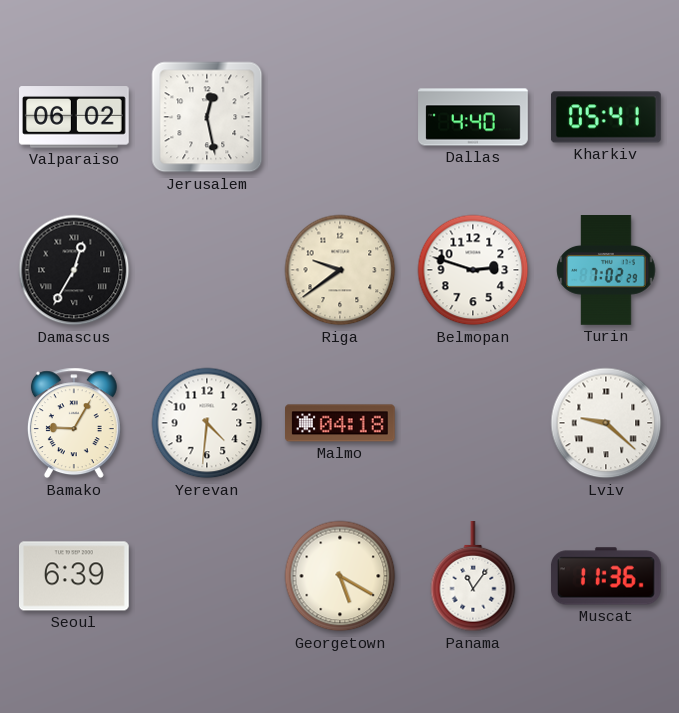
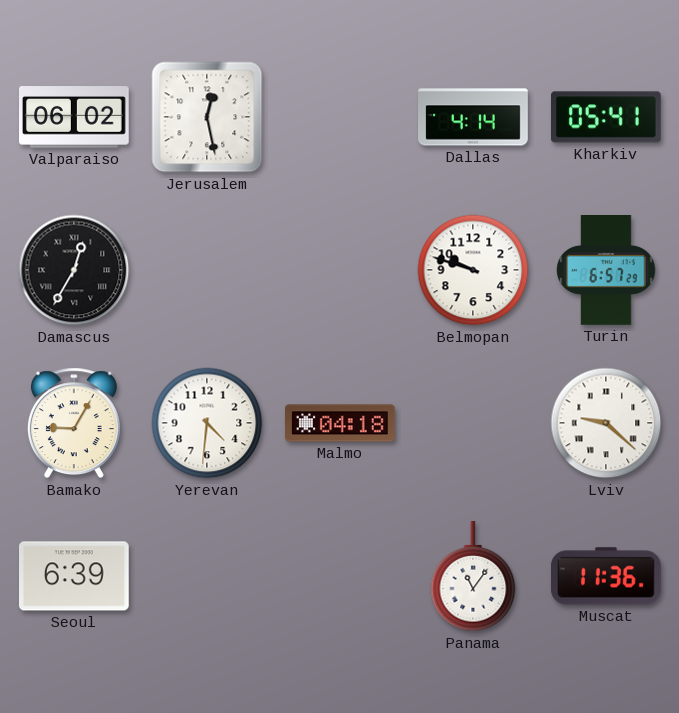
Dallas: 4:40 -> 4:14 (473, 117)
Riga: 9:39 -> none (340, 270)
Belmopan: 2:48 -> 9:48 (473, 270)
Turin: 7:02 -> 6:57 (606, 271)
Georgetown: 5:20 -> none (340, 576)
